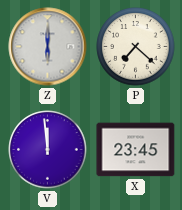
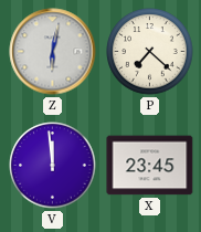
Z: 6:00 -> 6:02 (53, 52)
